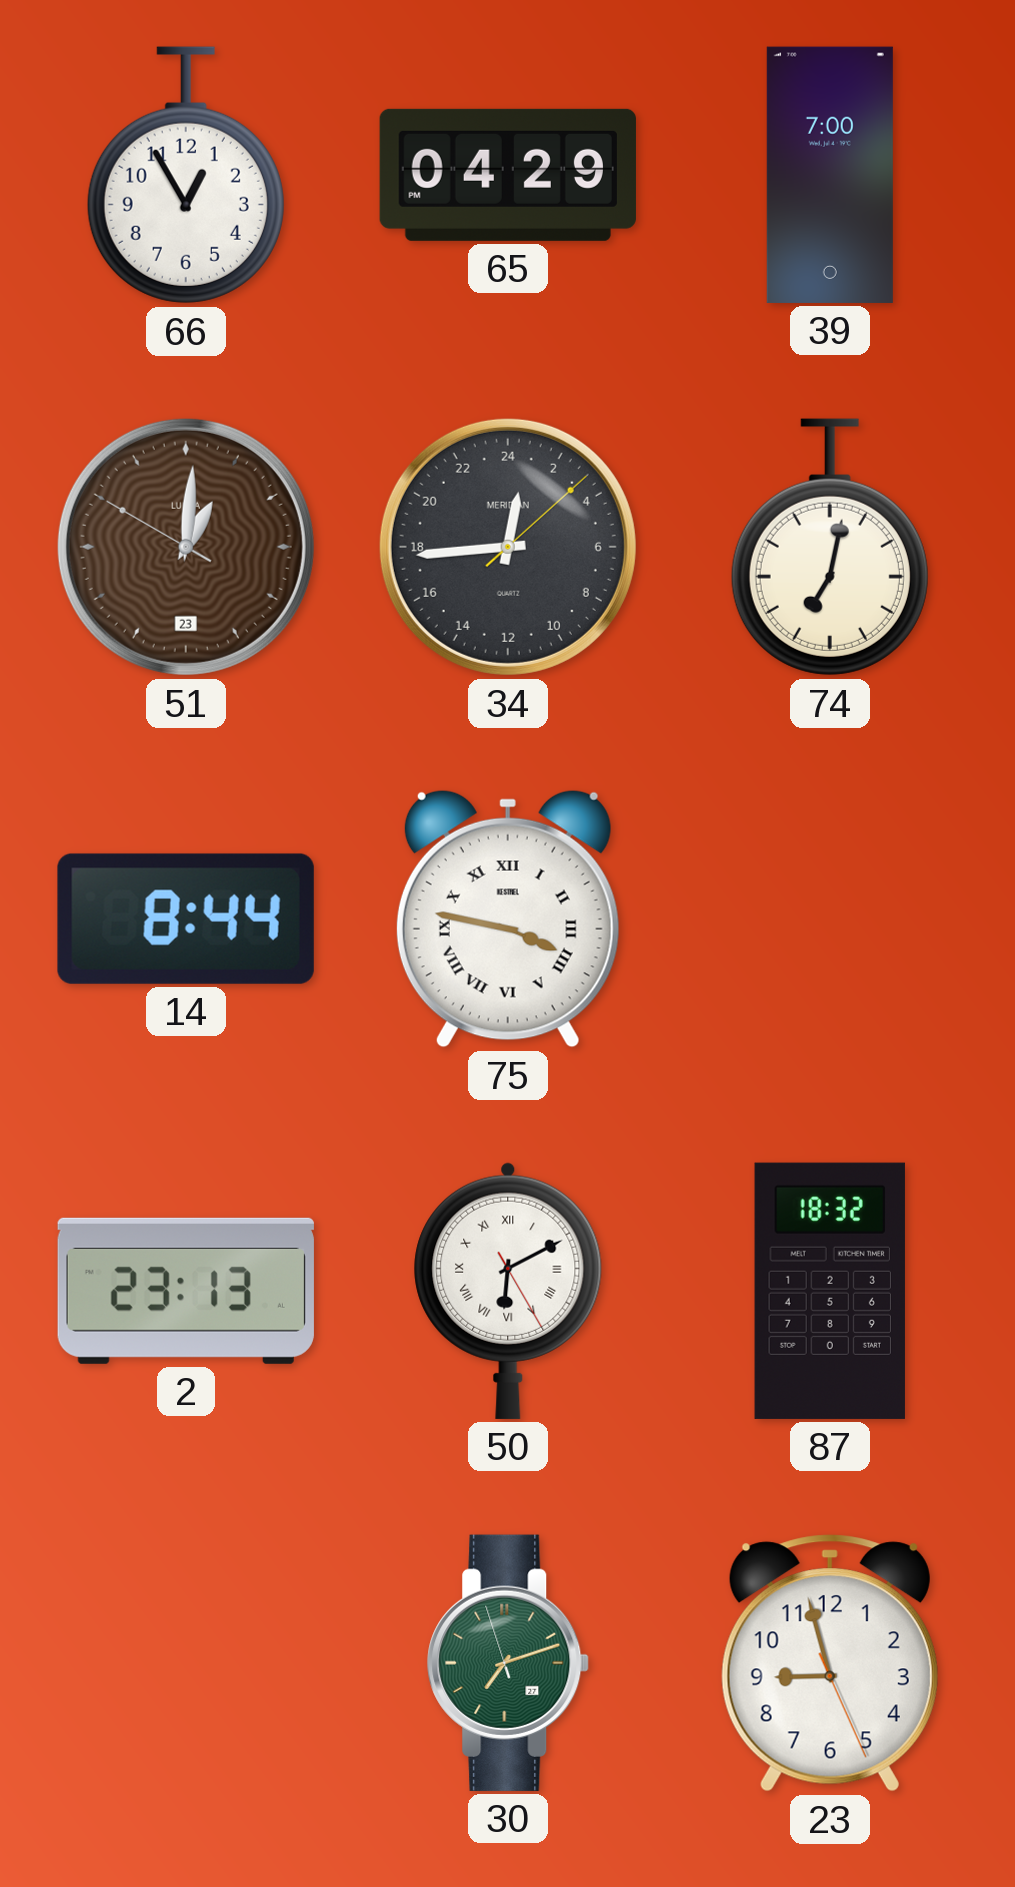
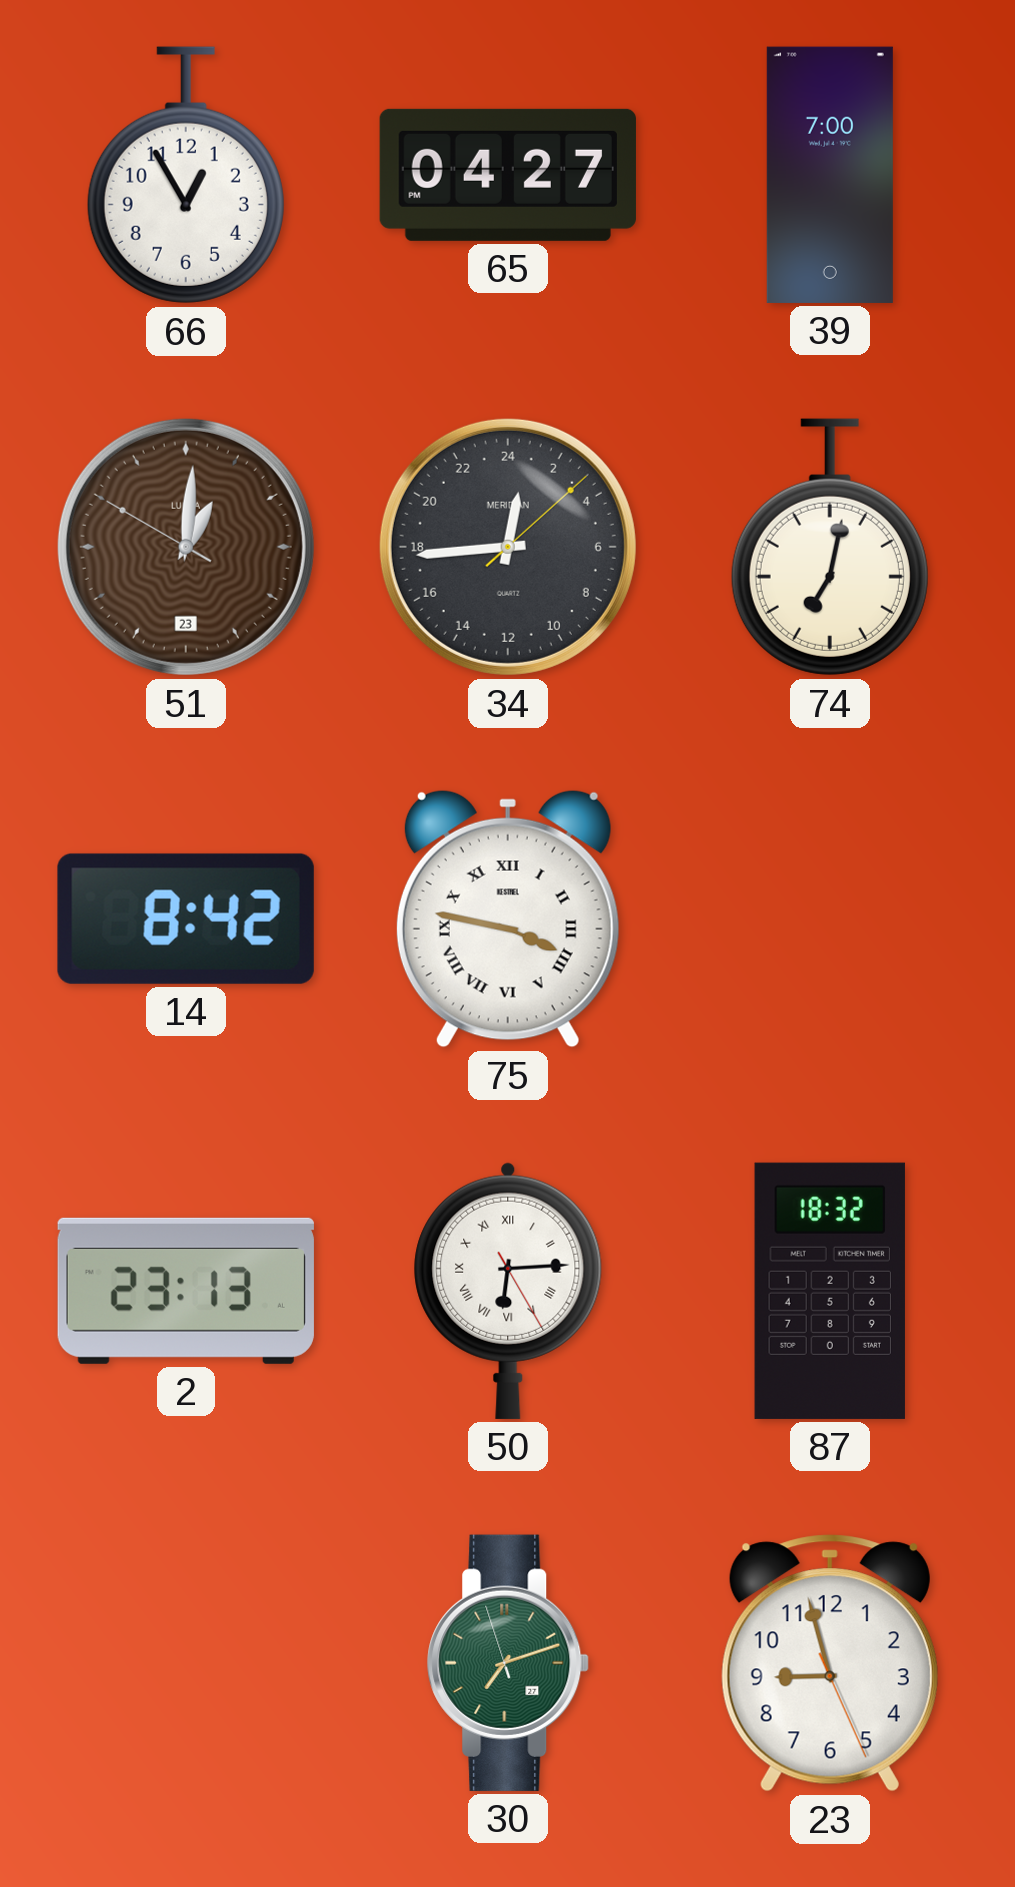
65: 04:29 -> 04:27 (508, 175)
14: 8:44 -> 8:42 (186, 919)
50: 6:10 -> 6:14 (508, 1291)
